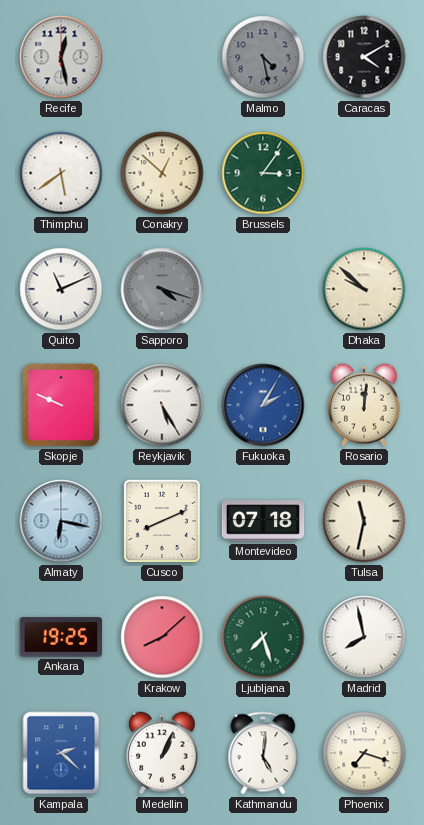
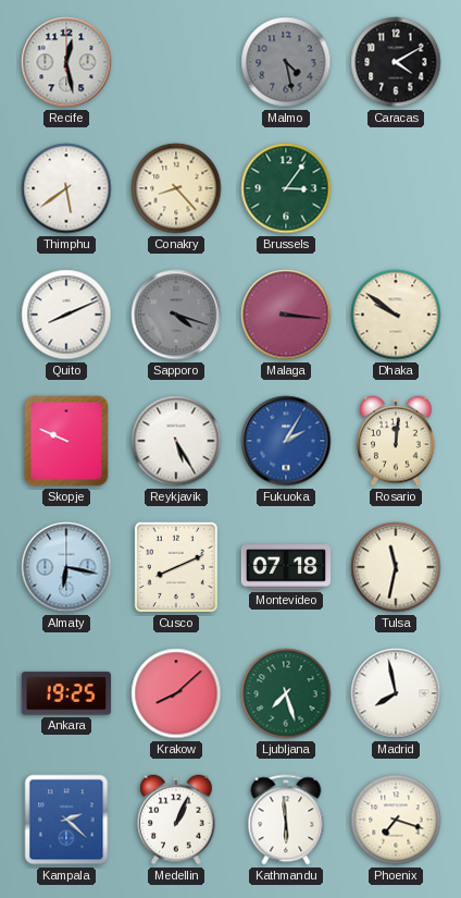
Conakry: 12:52 -> 8:23 (176, 188)
Quito: 11:11 -> 8:11 (66, 315)
Malaga: none -> 3:16 (286, 315)
Dhaka: 9:52 -> 9:51 (396, 315)
Kathmandu: 5:01 -> 5:59 (286, 820)
